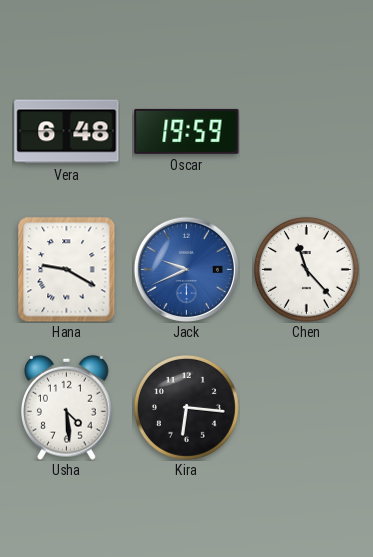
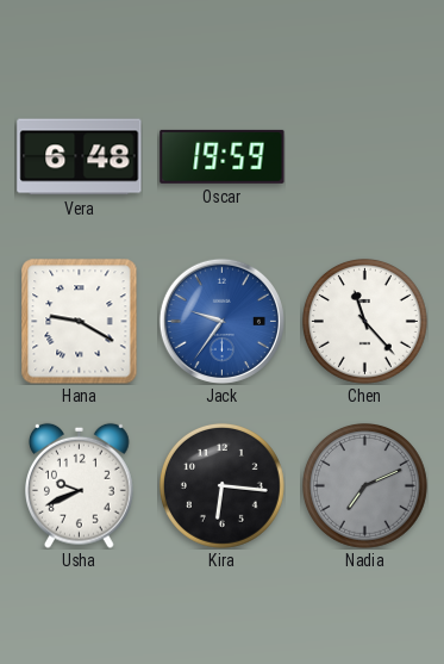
Jack: 9:41 -> 9:36 (221, 321)
Usha: 4:29 -> 9:41 (80, 485)
Nadia: none -> 7:11 (364, 485)
